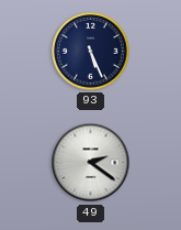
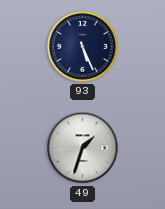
49: 2:21 -> 1:33 (83, 148)
